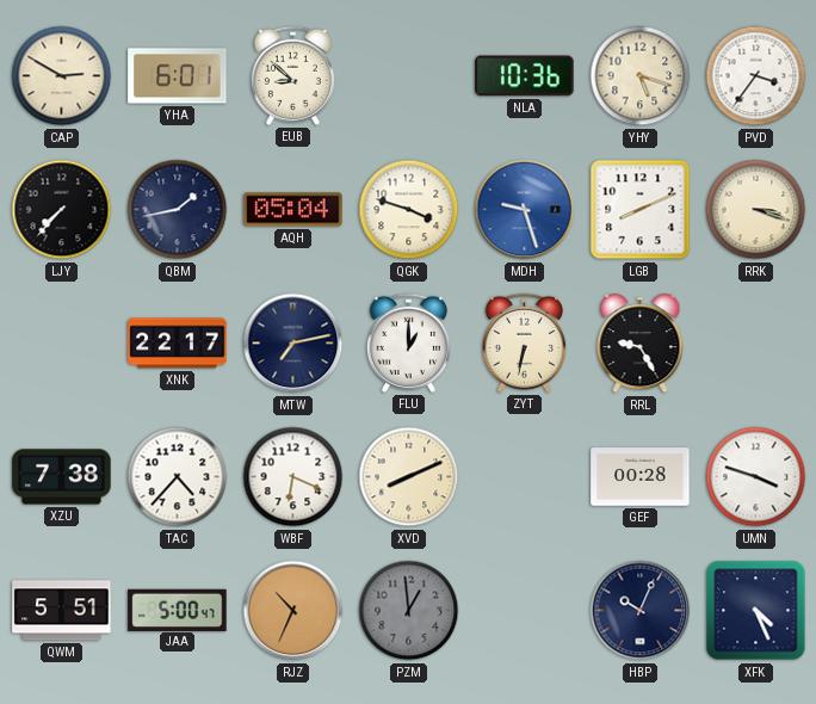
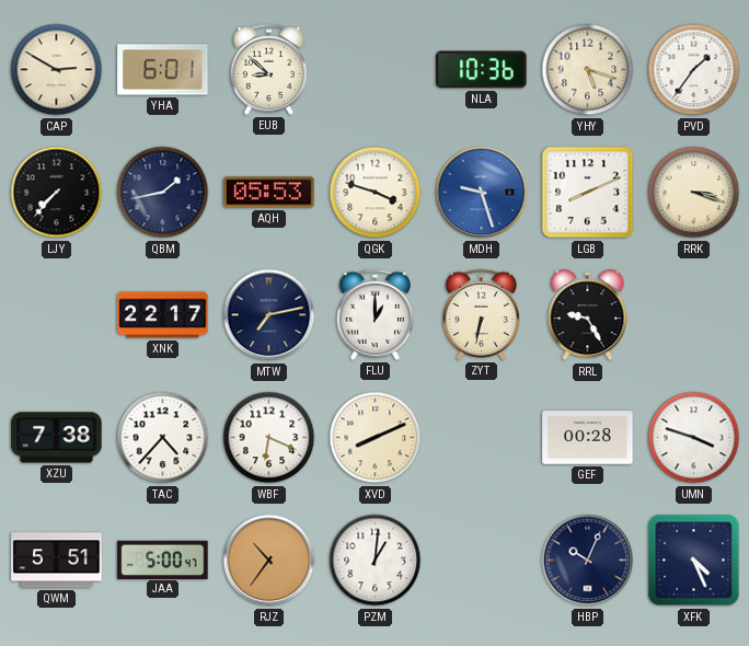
PVD: 3:36 -> 1:36 (694, 70)
AQH: 05:04 -> 05:53 (269, 193)
RJZ: 10:34 -> 10:36 (269, 561)
PZM: 12:59 -> 1:01 (376, 561)
PZM dial: grey -> white (376, 561)
